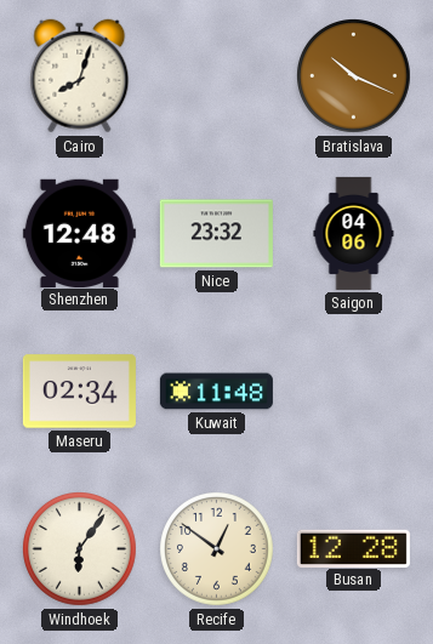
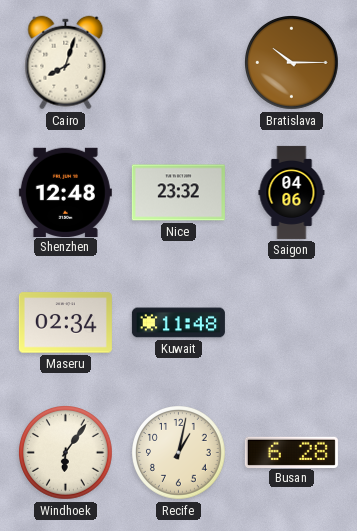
Bratislava: 10:19 -> 10:15 (292, 63)
Recife: 12:51 -> 1:02 (179, 453)
Busan: 12:28 -> 6:28 (291, 452)
